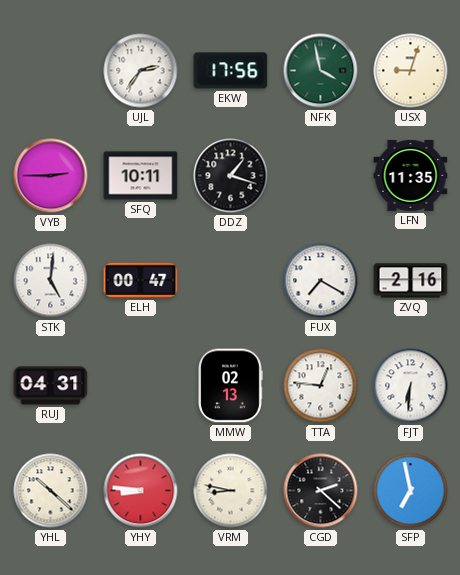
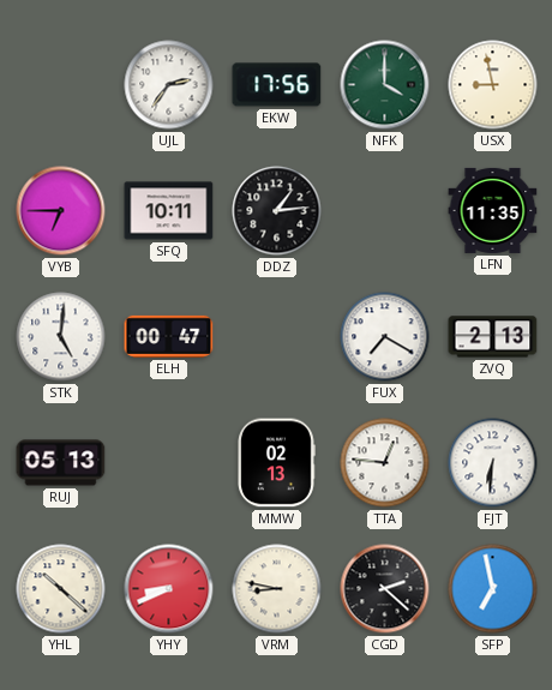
NFK: 3:58 -> 4:00 (385, 85)
USX: 9:03 -> 8:58 (493, 85)
VYB: 2:45 -> 6:45 (61, 211)
DDZ: 1:18 -> 1:14 (277, 211)
ZVQ: 2:16 -> 2:13 (493, 337)
RUJ: 04:31 -> 05:13 (61, 463)
YHY: 8:46 -> 8:41 (169, 589)
